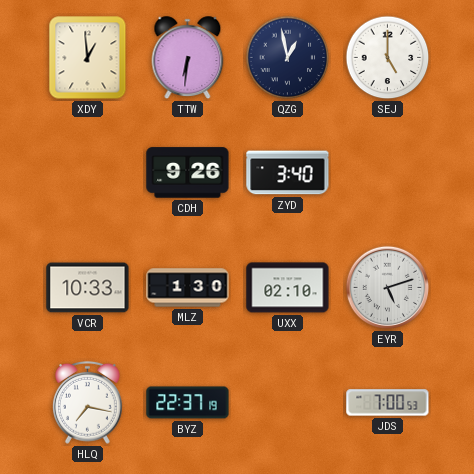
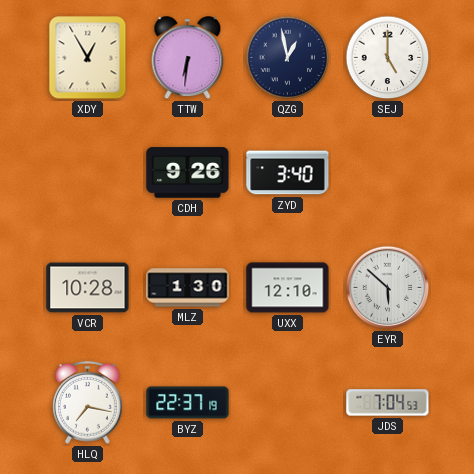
XDY: 12:59 -> 12:55 (88, 58)
VCR: 10:33 -> 10:28 (88, 288)
UXX: 02:10 -> 12:10 (288, 288)
EYR: 5:12 -> 5:52 (388, 288)
JDS: 7:00 -> 7:04 (388, 403)
